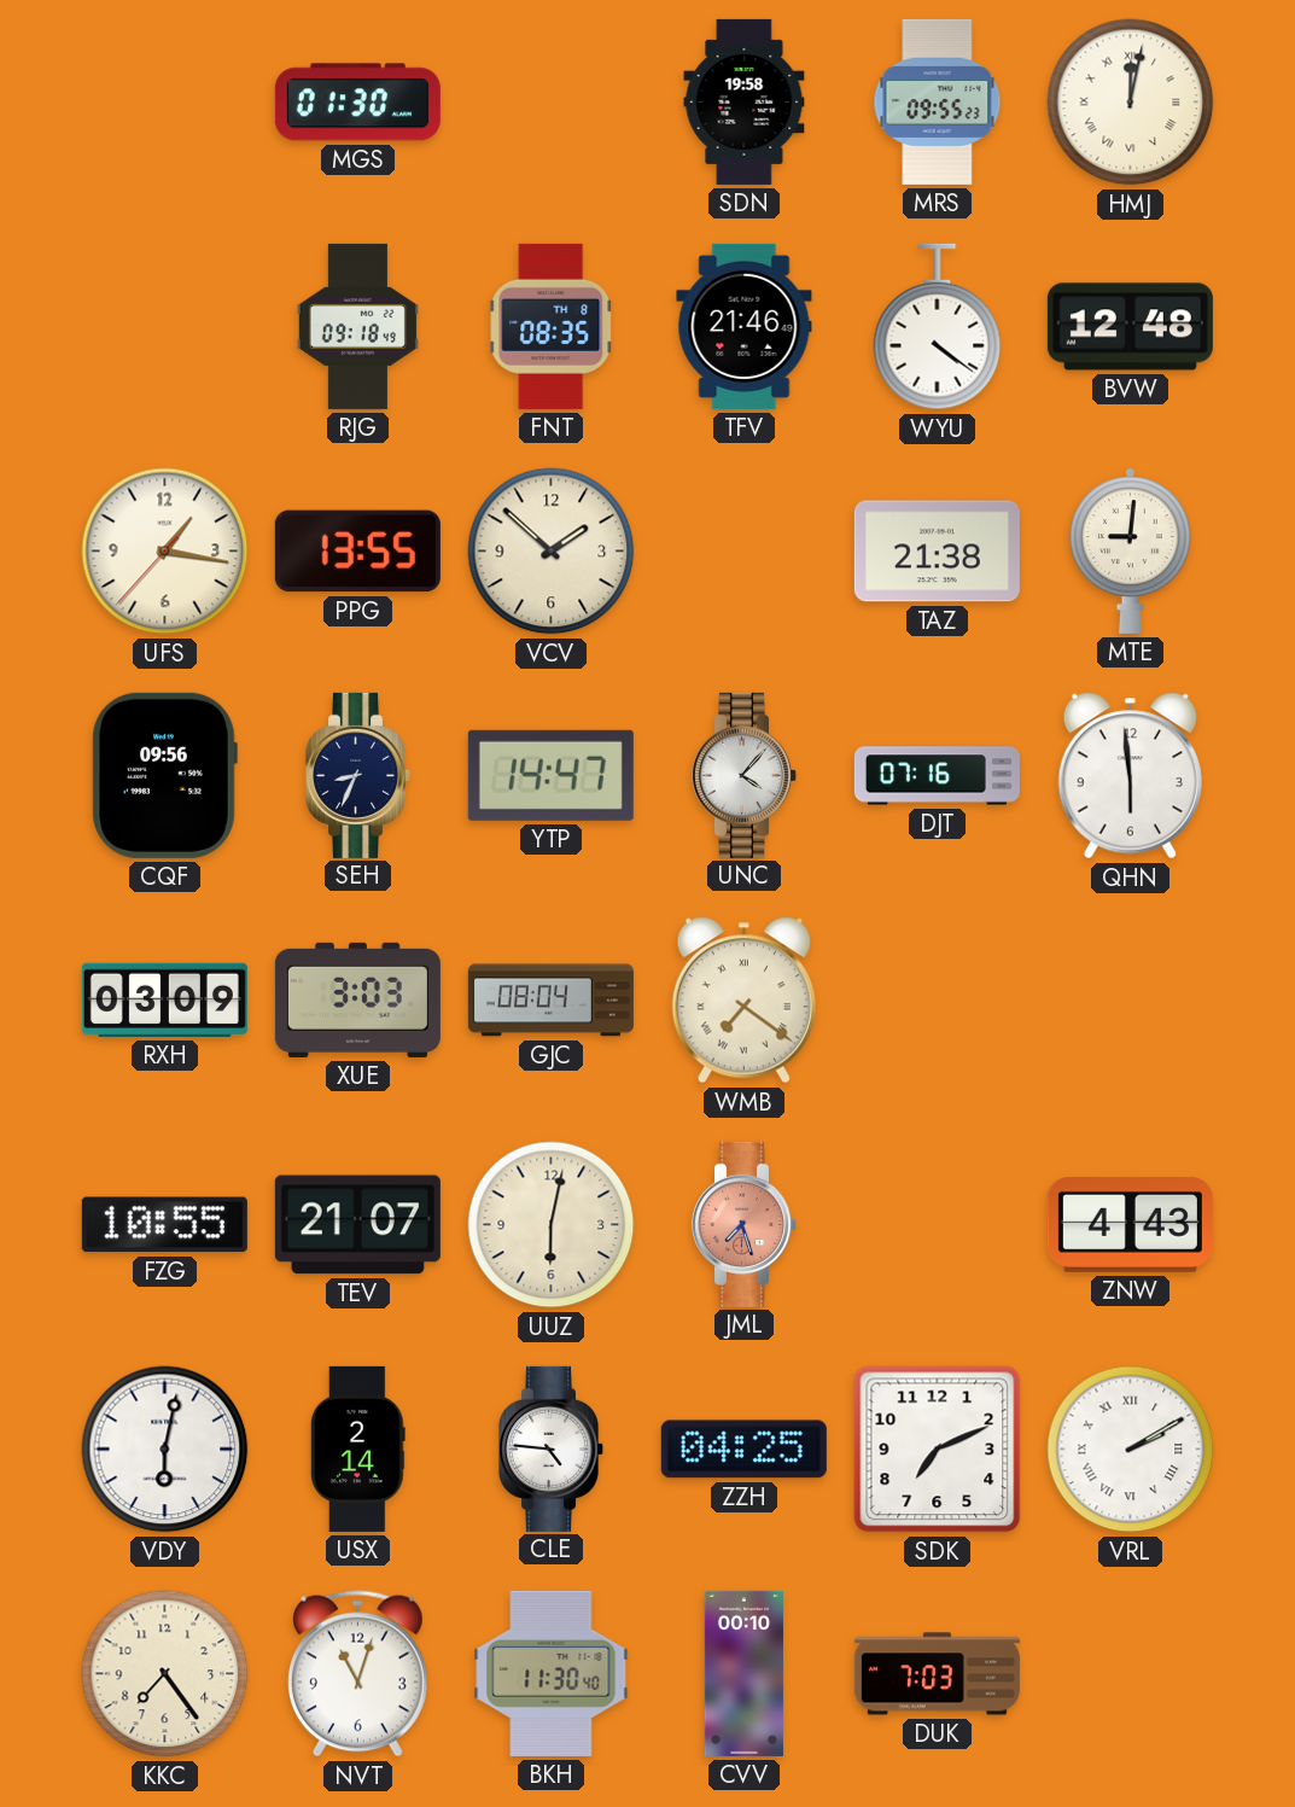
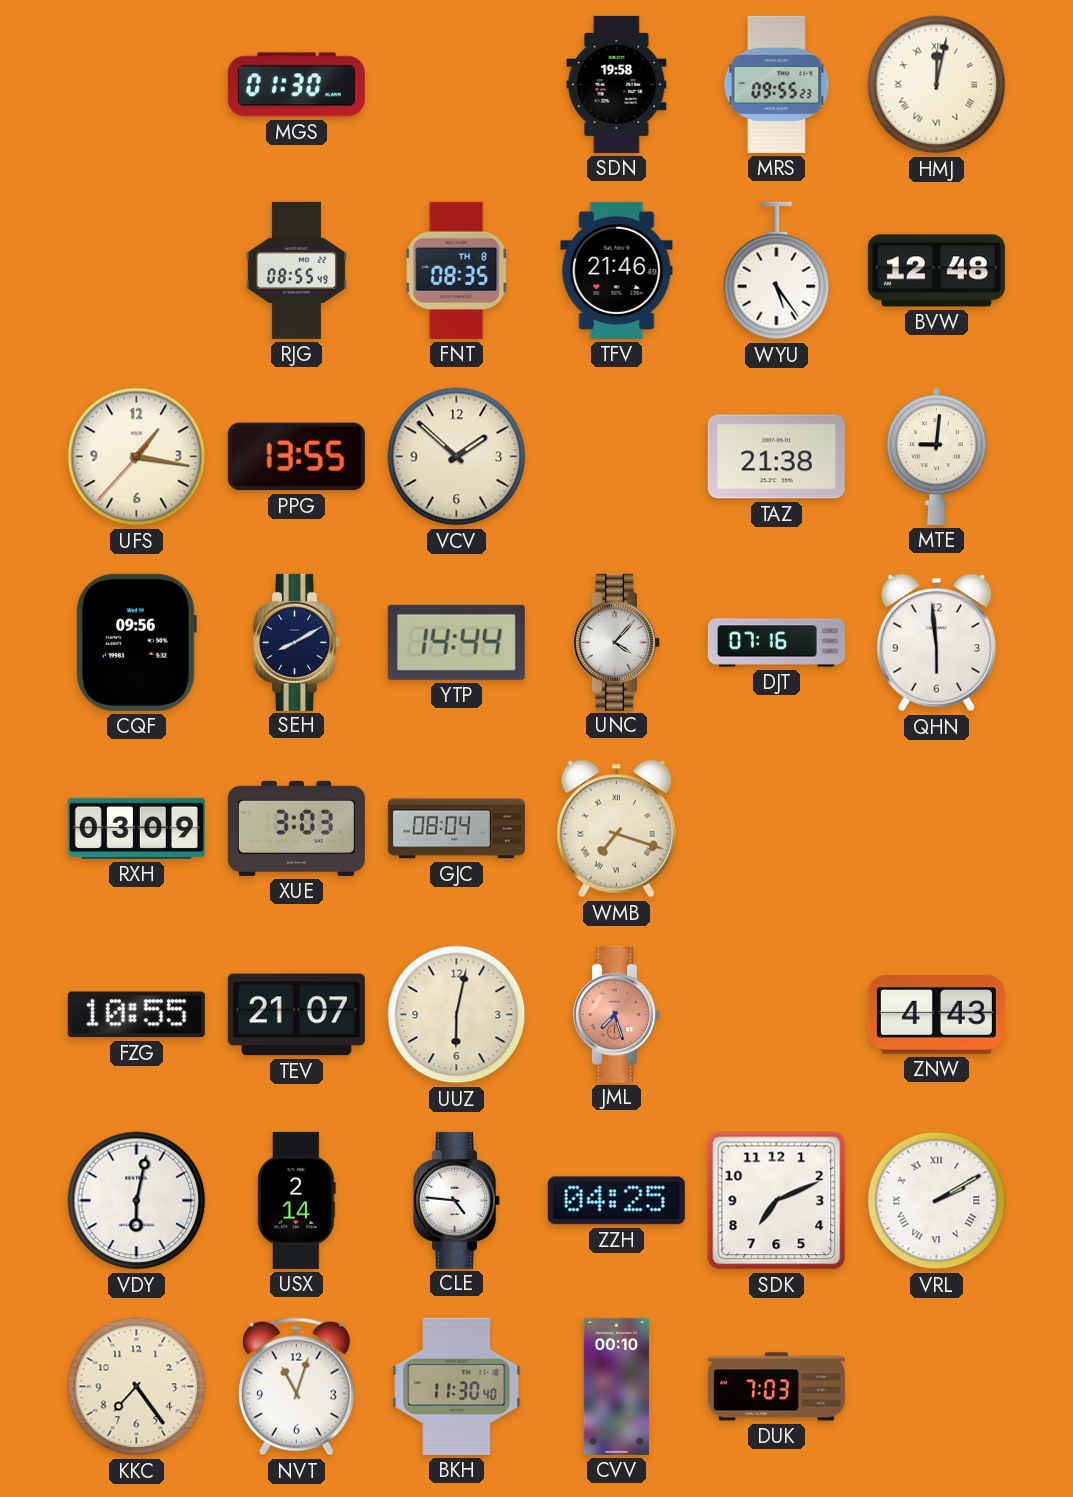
RJG: 09:18 -> 08:55 (296, 270)
WYU: 4:21 -> 5:24 (777, 271)
SEH: 8:34 -> 8:10 (297, 642)
YTP: 14:47 -> 14:44 (456, 642)
WMB: 7:21 -> 7:18 (616, 829)
